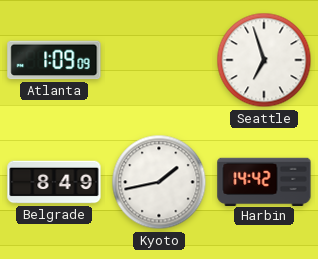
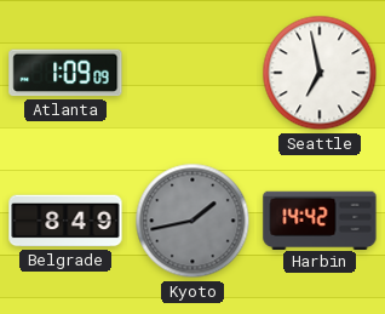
Seattle: 6:57 -> 6:58 (320, 73)
Kyoto dial: white -> grey (192, 221)
